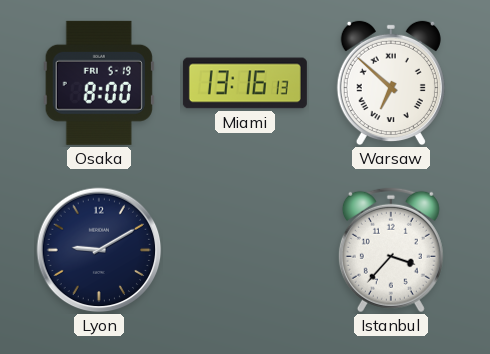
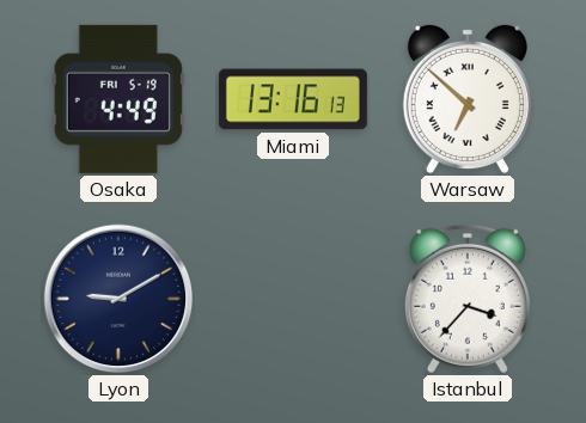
Osaka: 8:00 -> 4:49 (118, 99)
